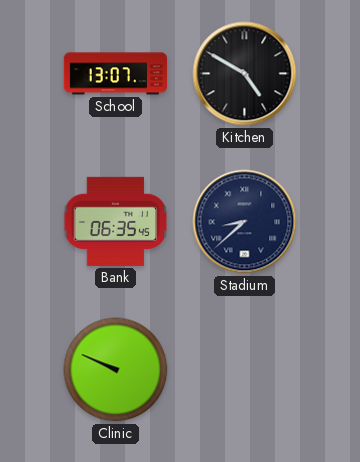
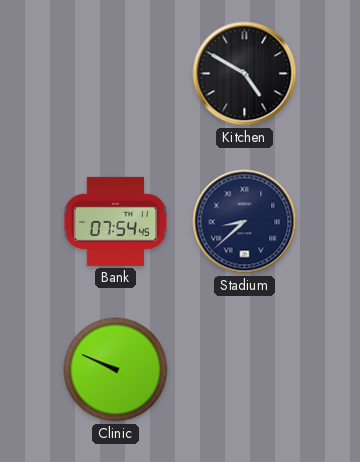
School: 13:07 -> none (116, 74)
Bank: 06:35 -> 07:54 (116, 221)
